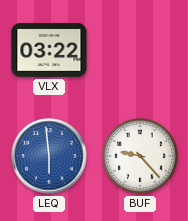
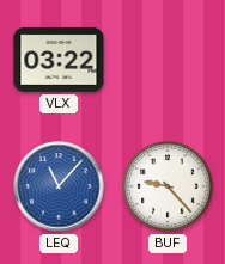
LEQ: 5:59 -> 11:07 (59, 186)
